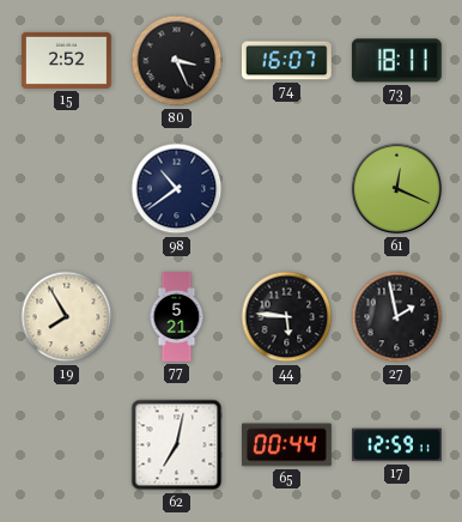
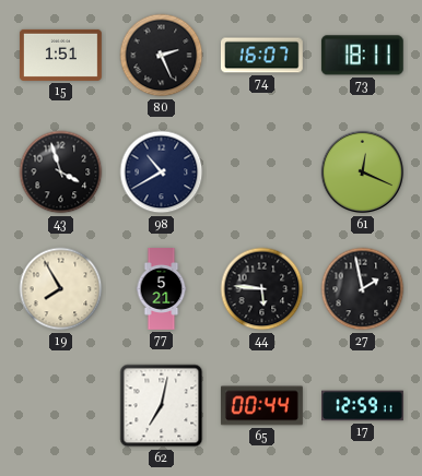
15: 2:52 -> 1:51 (60, 55)
80: 3:26 -> 2:26 (162, 56)
43: none -> 3:57 (61, 172)
98: 10:39 -> 10:40 (162, 172)
